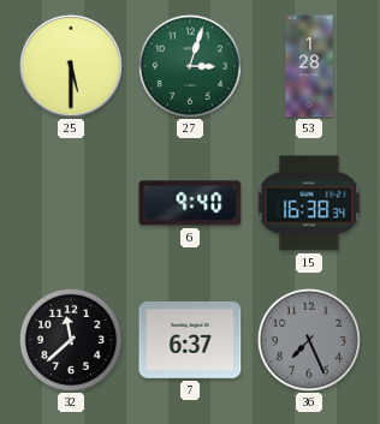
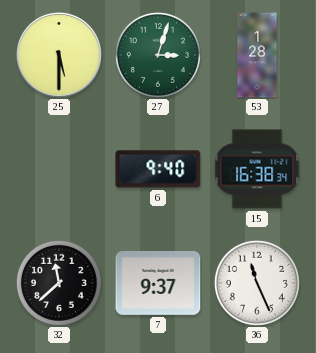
7: 6:37 -> 9:37 (158, 284)
36: 7:26 -> 11:26 (257, 283)
36 dial: grey -> white (257, 283)
